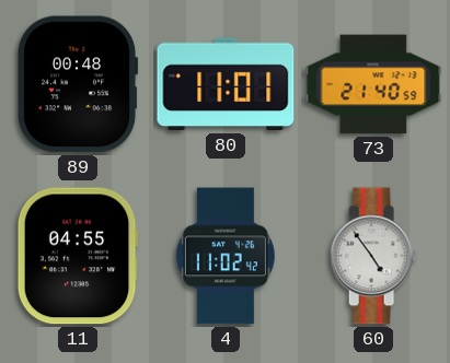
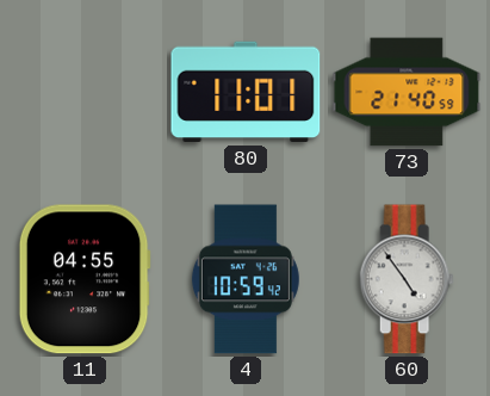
89: 00:48 -> none (78, 84)
4: 11:02 -> 10:59 (246, 279)
